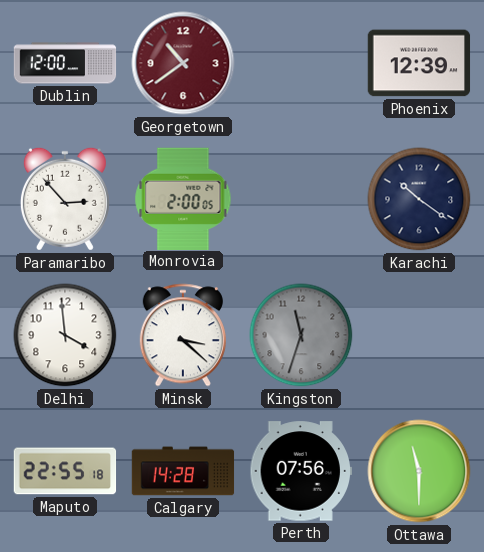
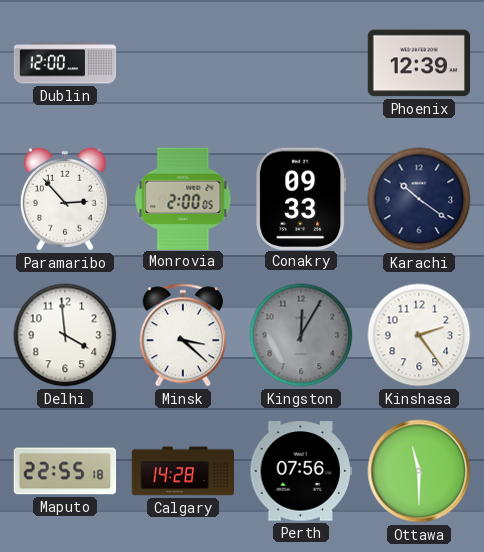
Georgetown: 10:39 -> none (183, 63)
Conakry: none -> 09:33 (301, 198)
Kingston: 11:33 -> 12:05 (301, 335)
Kinshasa: none -> 2:24 (419, 335)
